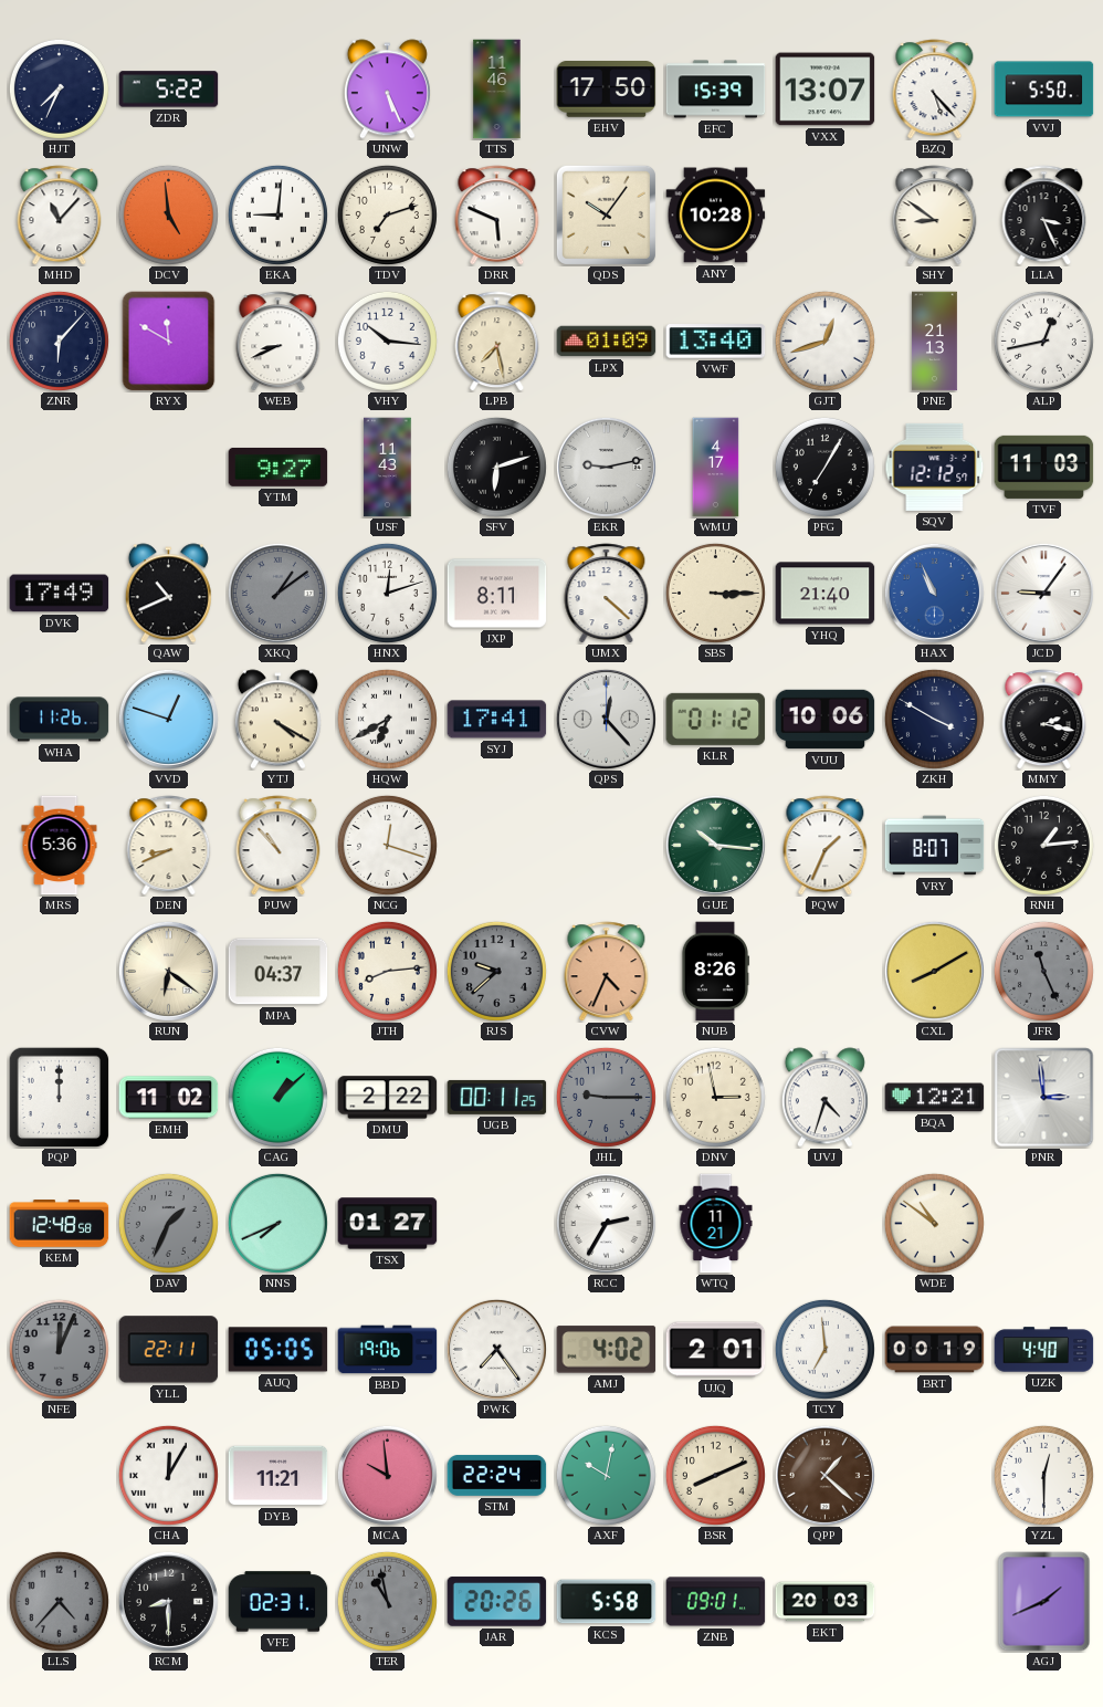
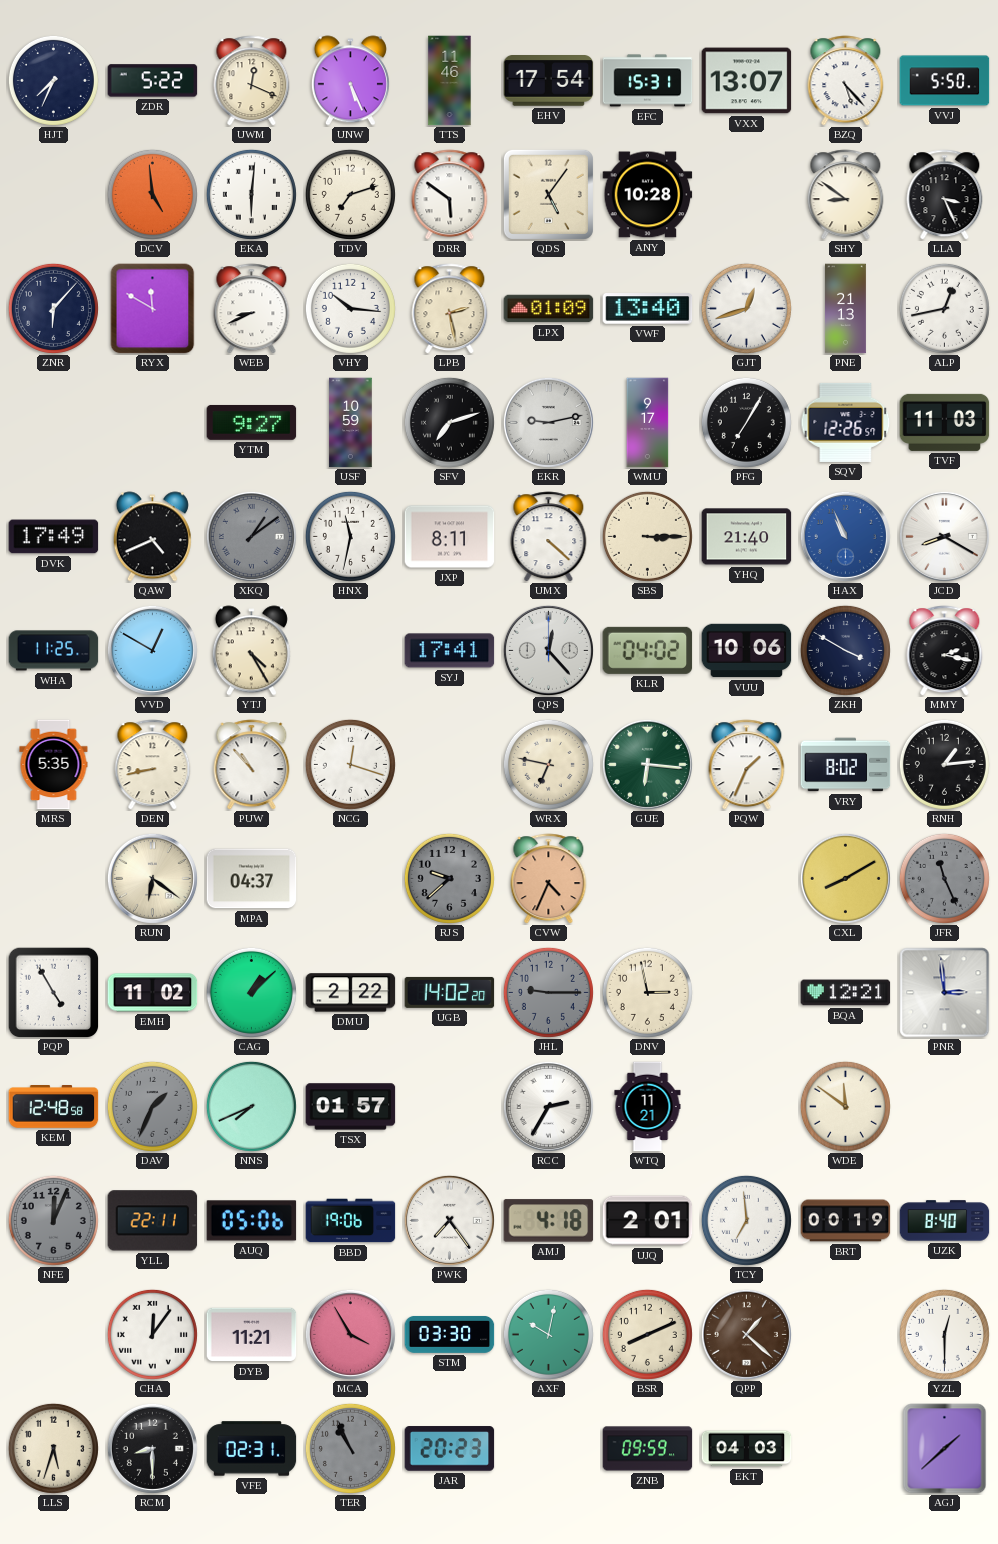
UWM: none -> 12:19 (252, 81)
EHV: 17:50 -> 17:54 (549, 81)
EFC: 15:39 -> 15:31 (648, 81)
MHD: 11:07 -> none (60, 216)
EKA: 9:01 -> 6:01 (251, 194)
DRR: 5:49 -> 5:51 (450, 195)
QDS: 10:06 -> 5:06 (548, 194)
LPB: 7:28 -> 2:28 (450, 309)
USF: 11:43 -> 10:59 (351, 423)
SFV: 6:12 -> 7:12 (449, 422)
WMU: 4:17 -> 9:17 (648, 423)
SQV: 12:12 -> 12:26 (846, 422)
QAW: 10:41 -> 4:41 (152, 537)
HNX: 12:12 -> 11:32 (350, 536)
JCD: 9:06 -> 8:20 (944, 536)
WHA: 11:26 -> 11:25 (54, 651)
VVD: 12:48 -> 12:50 (152, 650)
YTJ: 4:20 -> 4:25 (251, 651)
HQW: 6:40 -> none (387, 719)
KLR: 01:12 -> 04:02 (648, 650)
MRS: 5:36 -> 5:35 (54, 765)
DEN: 8:41 -> 8:43 (153, 765)
WRX: none -> 6:47 (548, 764)
GUE: 10:16 -> 6:16 (647, 764)
VRY: 8:07 -> 8:02 (846, 765)
JTH: 8:14 -> none (387, 971)
NUB: 8:26 -> none (715, 972)
PQP: 12:00 -> 4:55 (53, 992)
UGB: 00:11 -> 14:02 (450, 992)
UVJ: 4:33 -> none (824, 1098)
TSX: 01:27 -> 01:57 (351, 1107)
WDE: 10:51 -> 11:51 (845, 1106)
AUQ: 05:05 -> 05:06 (252, 1221)
AMJ: 4:02 -> 4:18 (549, 1221)
UZK: 4:40 -> 8:40 (945, 1221)
CHA: 12:05 -> 12:06 (152, 1334)
MCA: 9:59 -> 3:55 (350, 1334)
STM: 22:24 -> 03:30 (450, 1334)
LLS: 4:37 -> 5:33 (53, 1448)
LLS dial: grey -> cream (53, 1448)
TER: 10:58 -> 10:56 (350, 1448)
JAR: 20:26 -> 20:23 (450, 1449)
KCS: 5:58 -> none (607, 1602)
ZNB: 09:01 -> 09:59 (648, 1449)
EKT: 20:03 -> 04:03 (747, 1449)
AGJ: 1:41 -> 1:38 (945, 1449)
